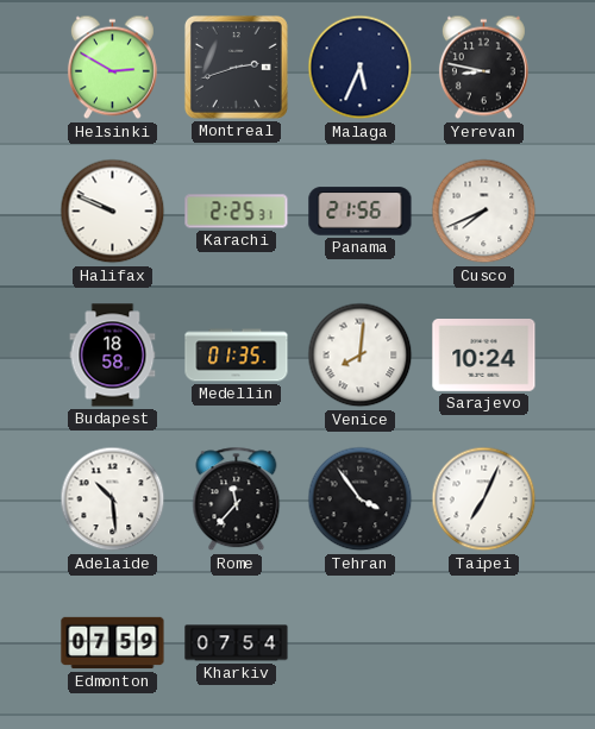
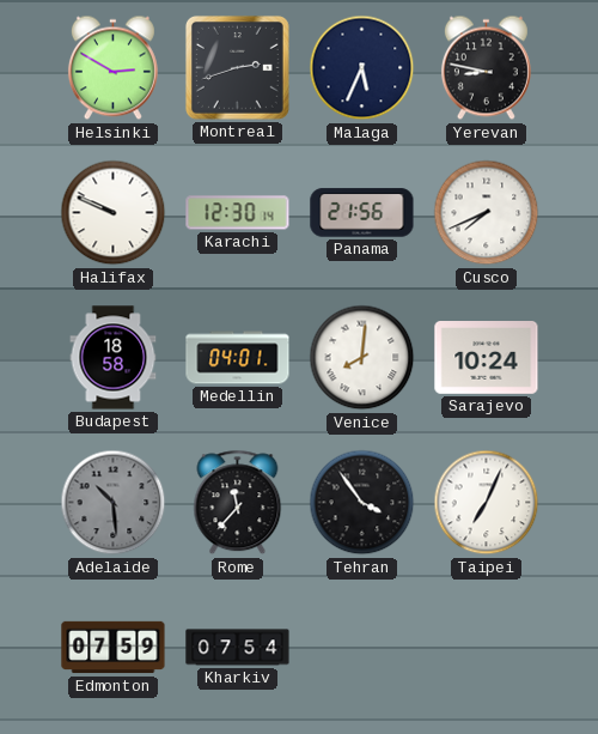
Karachi: 2:25 -> 12:30 (238, 213)
Medellin: 01:35 -> 04:01 (238, 358)
Adelaide dial: white -> grey (114, 503)
